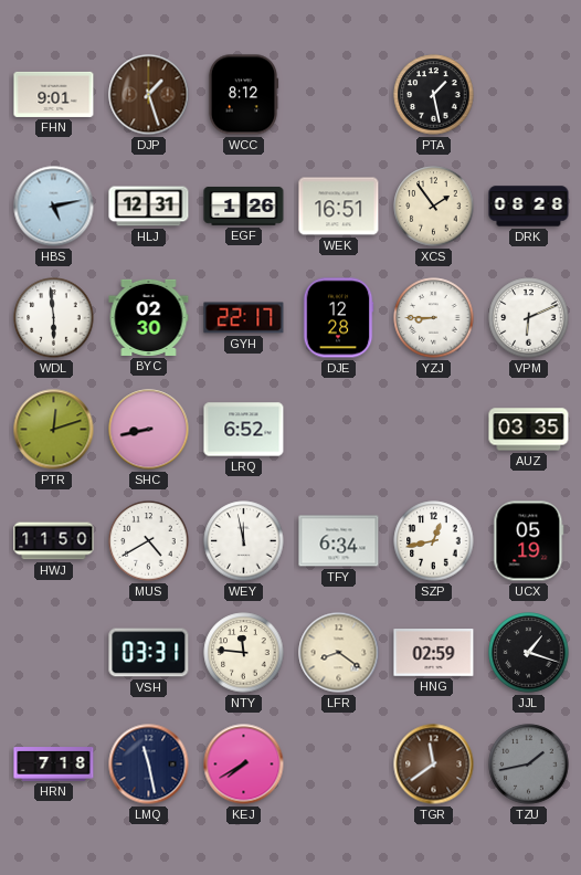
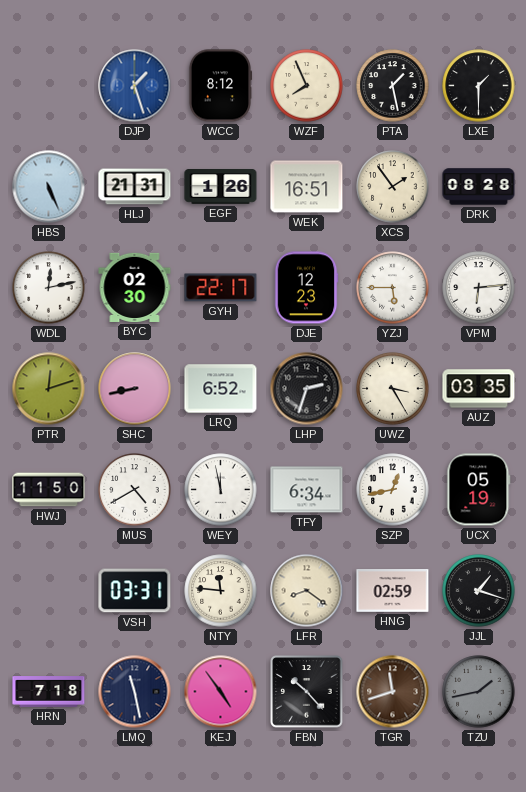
FHN: 9:01 -> none (54, 94)
DJP dial: brown -> blue (135, 86)
WZF: none -> 7:56 (307, 86)
LXE: none -> 1:30 (479, 86)
HBS: 5:13 -> 5:26 (49, 187)
HLJ: 12:31 -> 21:31 (135, 187)
WDL: 5:59 -> 12:13 (49, 288)
DJE: 12:28 -> 12:23 (306, 288)
YZJ: 8:45 -> 5:45 (393, 288)
VPM: 6:11 -> 6:14 (479, 288)
LHP: none -> 2:33 (307, 389)
UWZ: none -> 3:25 (393, 389)
KEJ: 7:40 -> 4:54 (221, 692)
FBN: none -> 10:23 (307, 692)
TGR: 11:39 -> 11:42 (393, 692)
